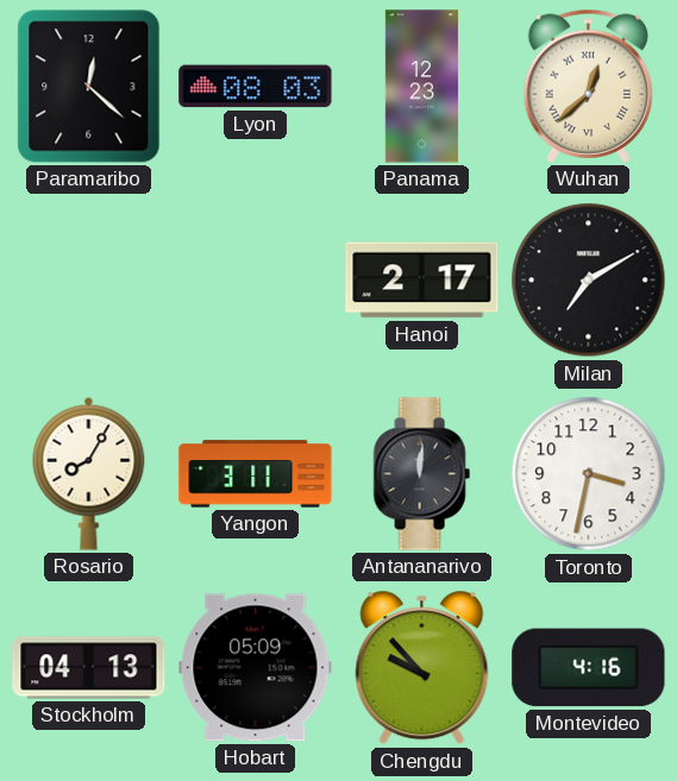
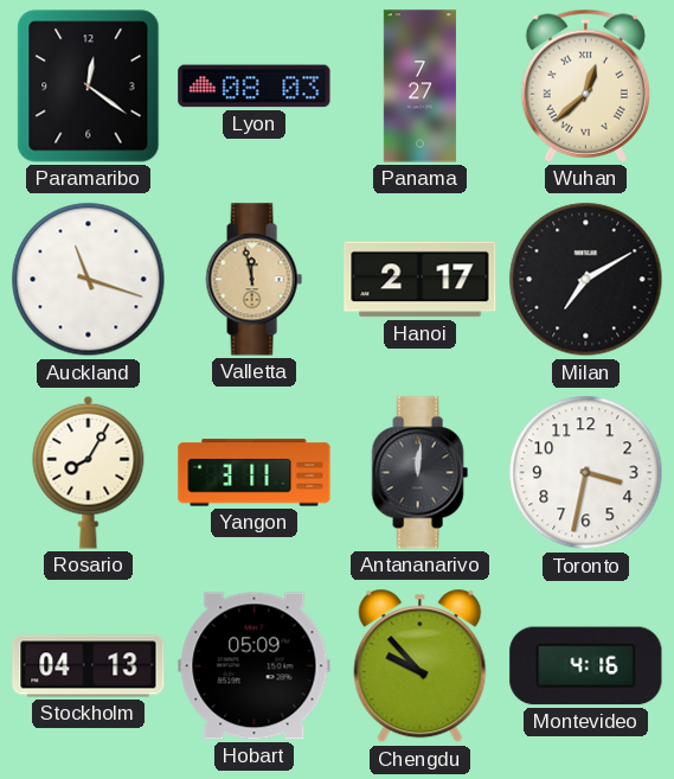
Paramaribo: 12:22 -> 12:21 (89, 87)
Panama: 12:23 -> 7:27 (419, 87)
Auckland: none -> 11:18 (89, 280)
Valletta: none -> 11:58 (253, 280)
